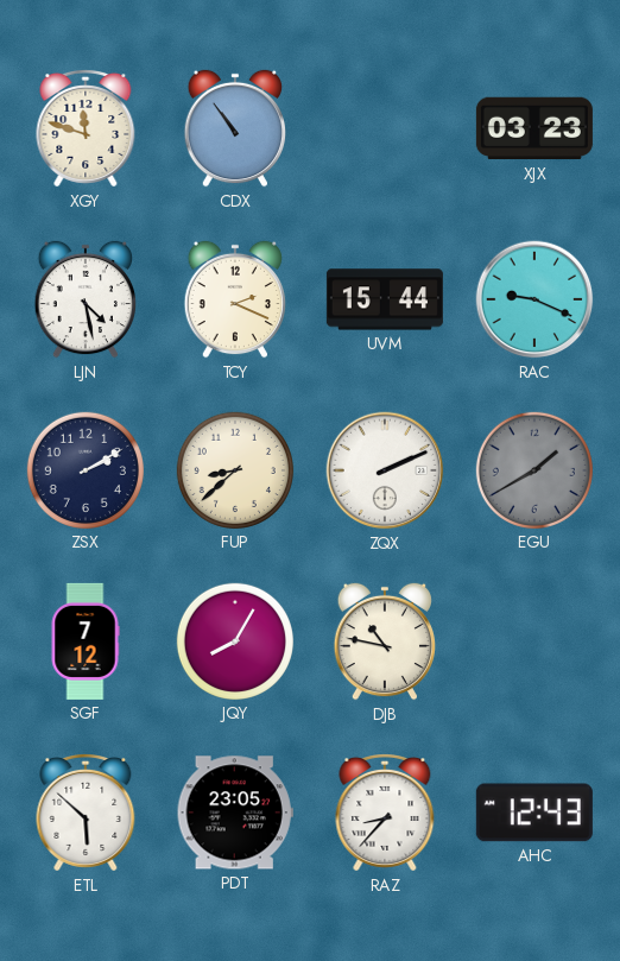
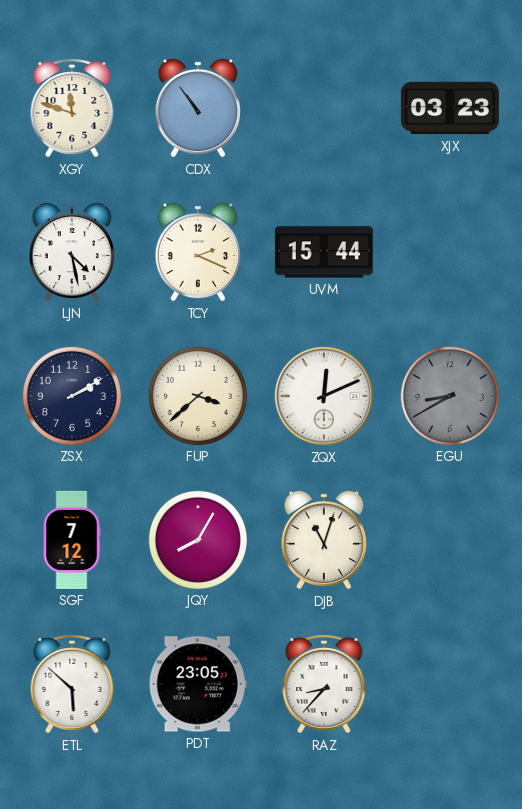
RAC: 9:19 -> none (534, 299)
FUP: 8:38 -> 3:38 (198, 396)
ZQX: 2:11 -> 12:11 (324, 396)
EGU: 1:40 -> 8:40 (450, 396)
DJB: 10:47 -> 11:03 (323, 540)
AHC: 12:43 -> none (534, 813)
